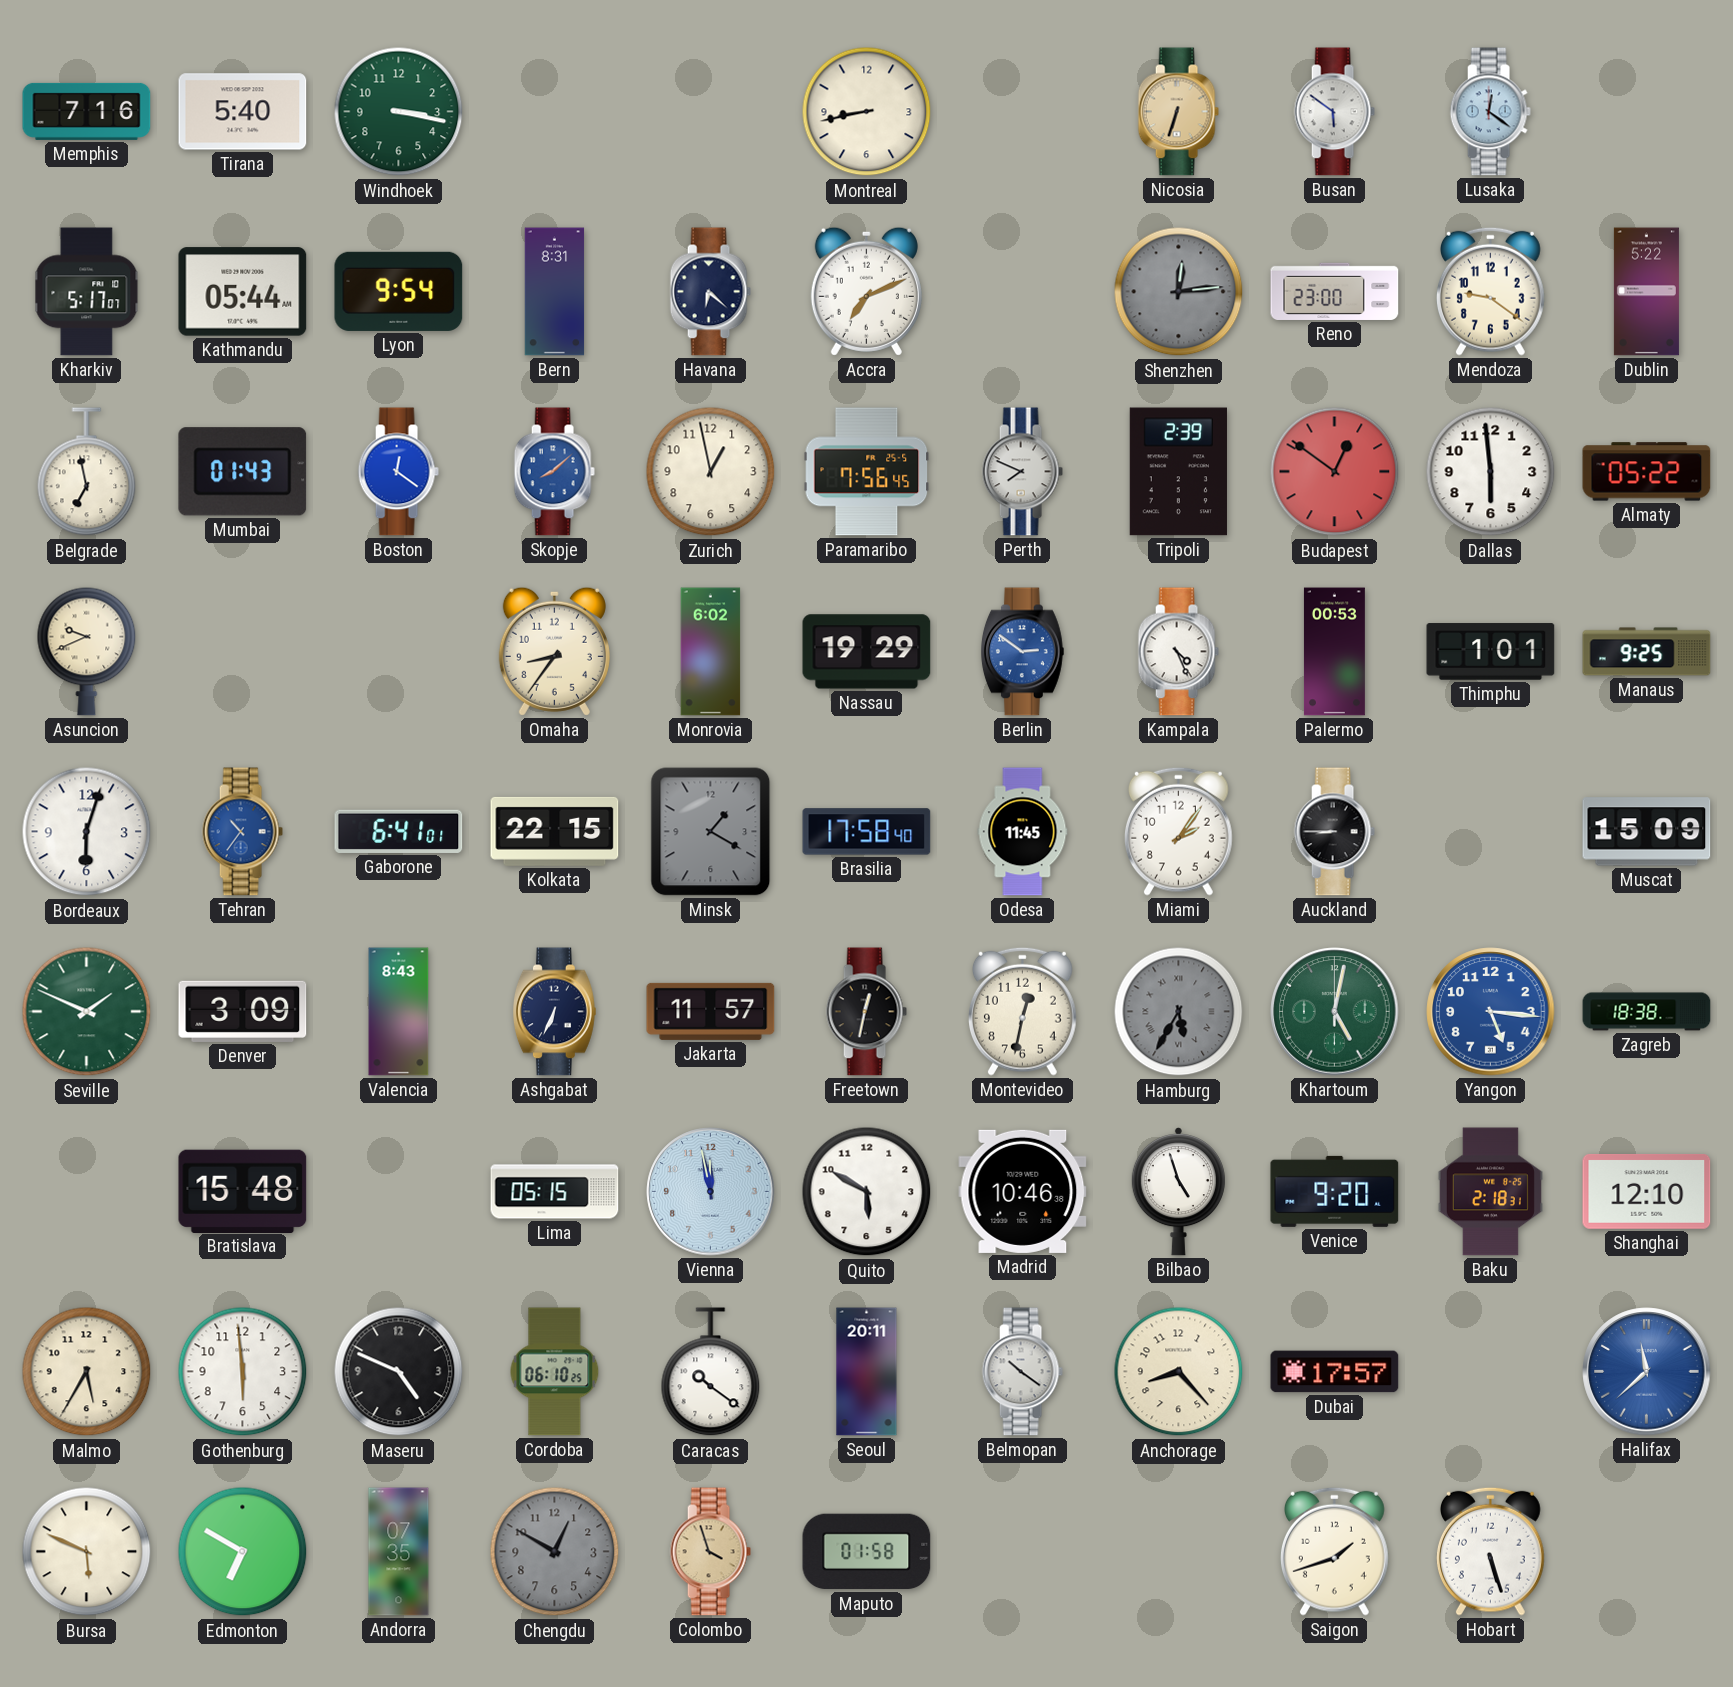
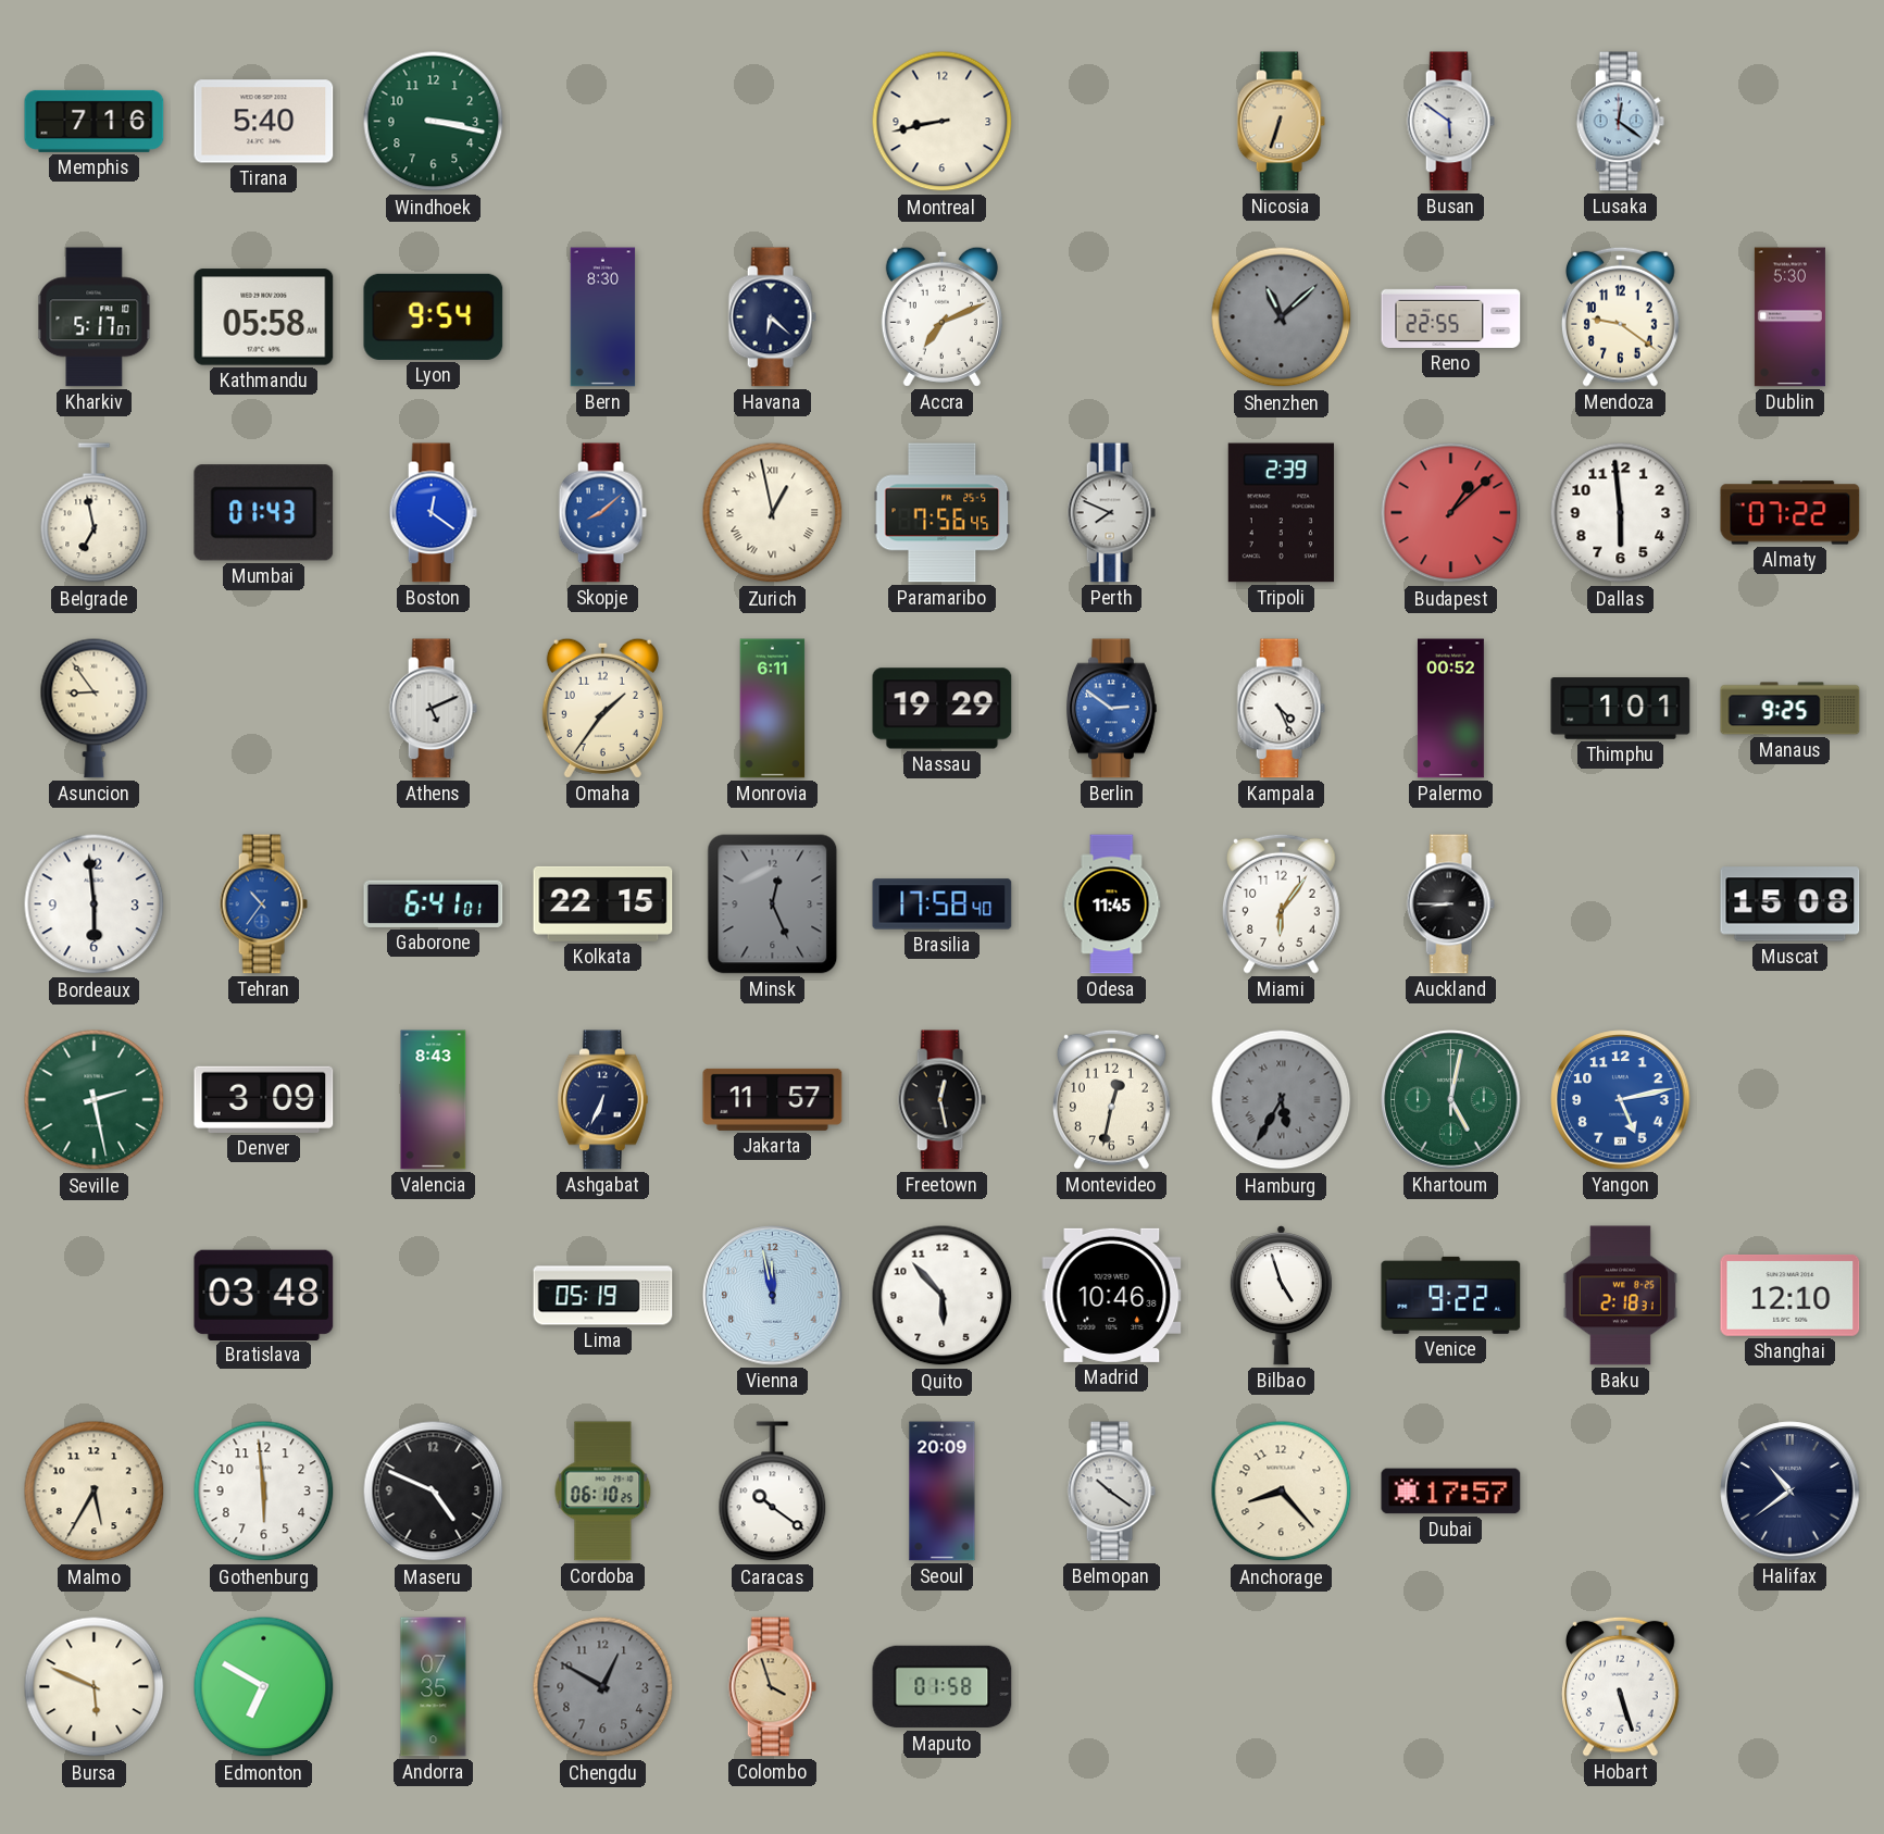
Kathmandu: 05:44 -> 05:58 (264, 317)
Bern: 8:31 -> 8:30 (603, 317)
Shenzhen: 12:14 -> 11:08 (1282, 317)
Reno: 23:00 -> 22:55 (1451, 316)
Dublin: 5:22 -> 5:30 (1789, 317)
Zurich numerals: Arabic -> Roman (773, 513)
Budapest: 12:51 -> 1:08 (1451, 513)
Almaty: 05:22 -> 07:22 (1791, 513)
Asuncion: 9:41 -> 8:54 (95, 708)
Athens: none -> 5:11 (433, 709)
Omaha: 8:36 -> 1:36 (602, 708)
Monrovia: 6:02 -> 6:11 (773, 709)
Palermo: 00:53 -> 00:52 (1450, 709)
Bordeaux: 6:03 -> 5:59 (95, 904)
Minsk: 1:20 -> 12:26 (773, 904)
Miami: 2:06 -> 6:06 (1281, 903)
Muscat: 15:09 -> 15:08 (1791, 904)
Seville: 1:49 -> 2:28 (95, 1100)
Freetown: 12:32 -> 12:28 (941, 1100)
Yangon: 5:16 -> 5:13 (1621, 1100)
Zagreb: 18:38 -> none (1647, 1012)
Bratislava: 15:48 -> 03:48 (264, 1295)
Lima: 05:15 -> 05:19 (603, 1296)
Quito: 5:50 -> 5:53 (943, 1296)
Venice: 9:20 -> 9:22 (1451, 1295)
Seoul: 20:11 -> 20:09 (943, 1492)
Halifax: 11:38 -> 10:39 (1791, 1492)
Halifax dial: blue -> navy (1791, 1492)
Saigon: 1:42 -> none (1334, 1551)
